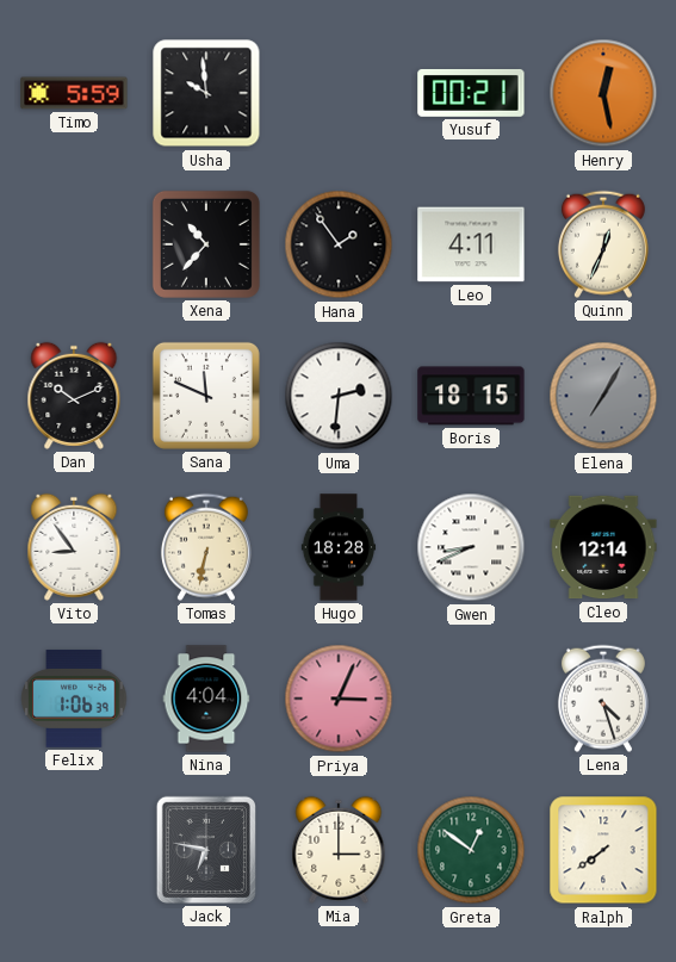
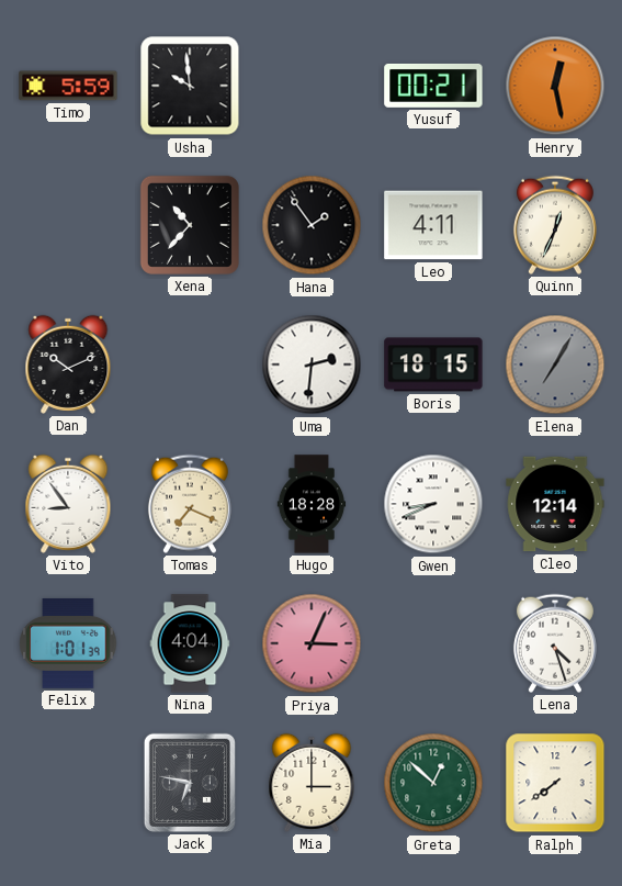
Sana: 11:49 -> none (206, 396)
Tomas: 6:32 -> 7:19 (190, 504)
Felix: 1:06 -> 1:01 (68, 643)
Greta: 12:51 -> 12:52 (433, 783)
